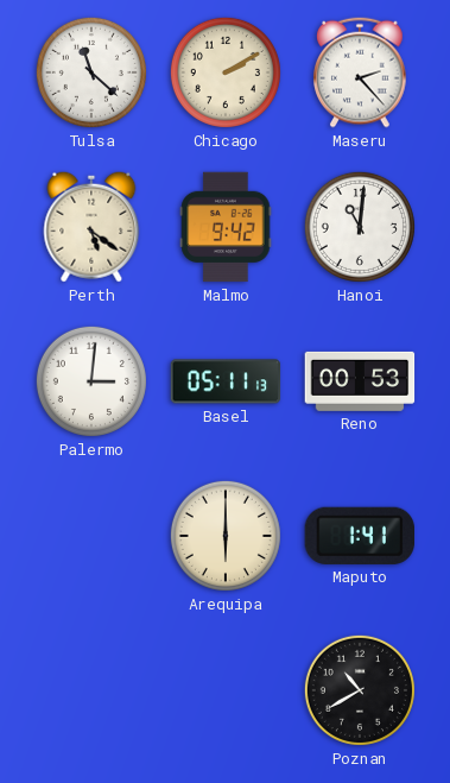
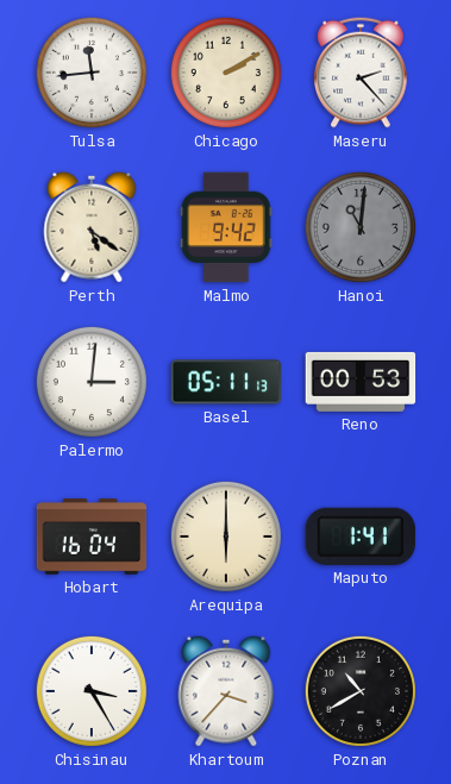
Tulsa: 11:22 -> 11:44 (92, 73)
Hanoi dial: white -> grey (361, 227)
Hobart: none -> 16:04 (92, 537)
Chisinau: none -> 3:25 (92, 691)
Khartoum: none -> 3:37 (226, 691)
